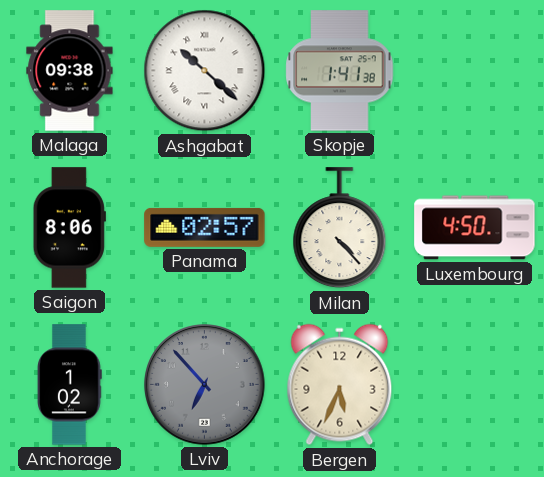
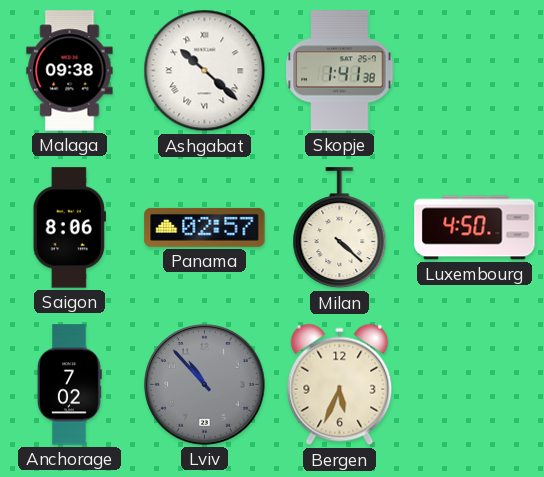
Milan: 4:23 -> 4:22 (340, 228)
Anchorage: 1:02 -> 7:02 (70, 385)
Lviv: 6:53 -> 10:53 (205, 385)
